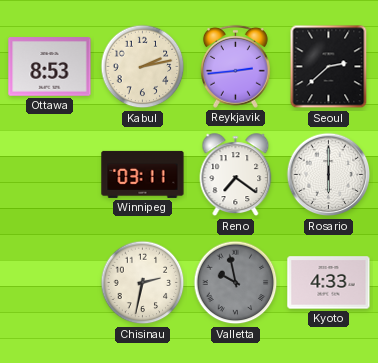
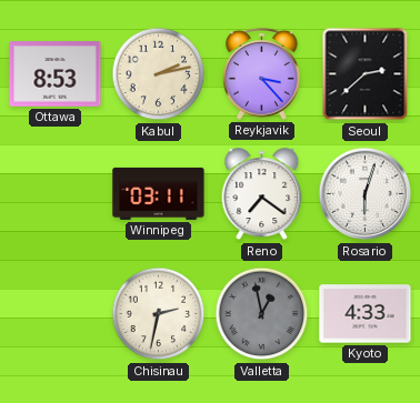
Reykjavik: 2:44 -> 3:23 (261, 73)
Rosario: 6:00 -> 6:03 (366, 194)
Valletta: 9:58 -> 12:58 (262, 314)
